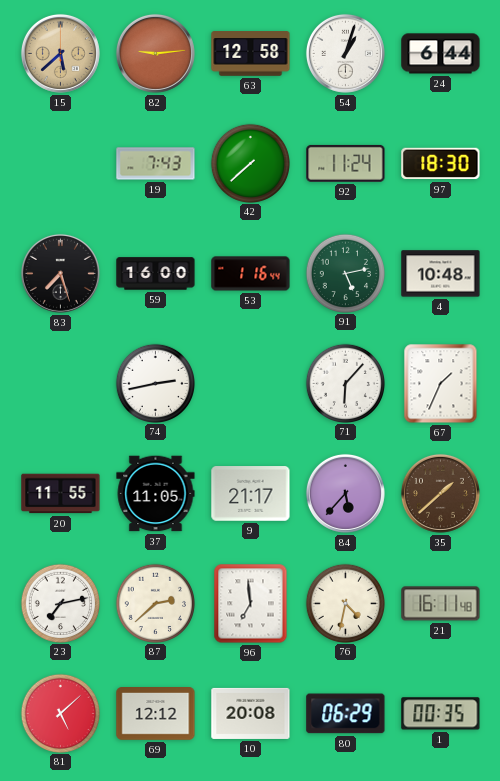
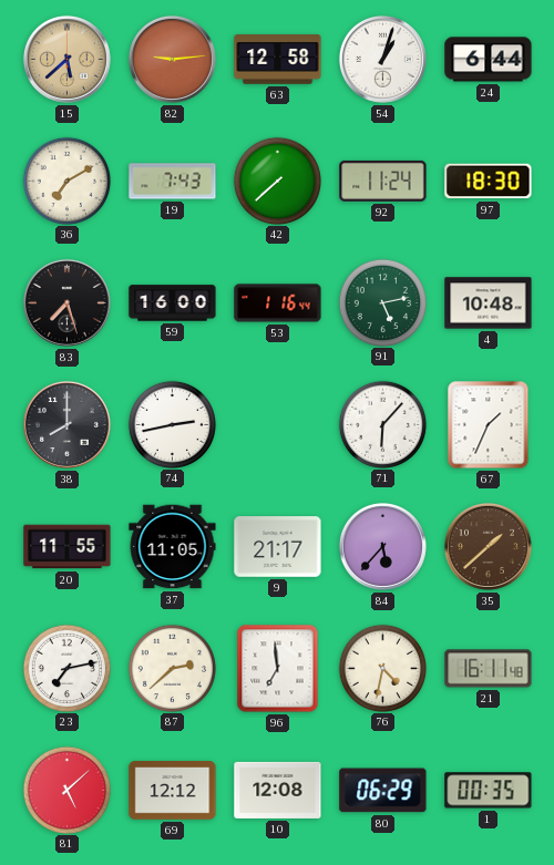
36: none -> 7:10 (66, 181)
38: none -> 8:00 (66, 424)
10: 20:08 -> 12:08 (278, 790)
